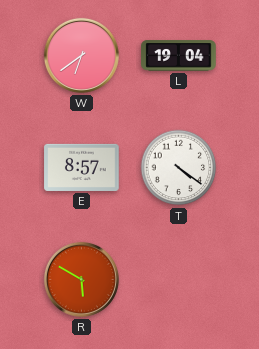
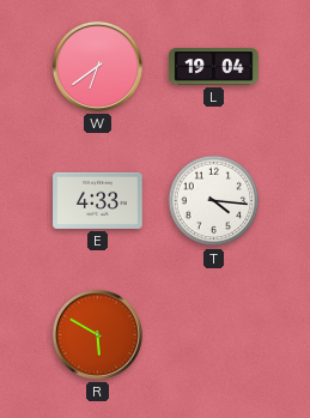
E: 8:57 -> 4:33 (98, 200)
T: 4:21 -> 4:16 (214, 201)
